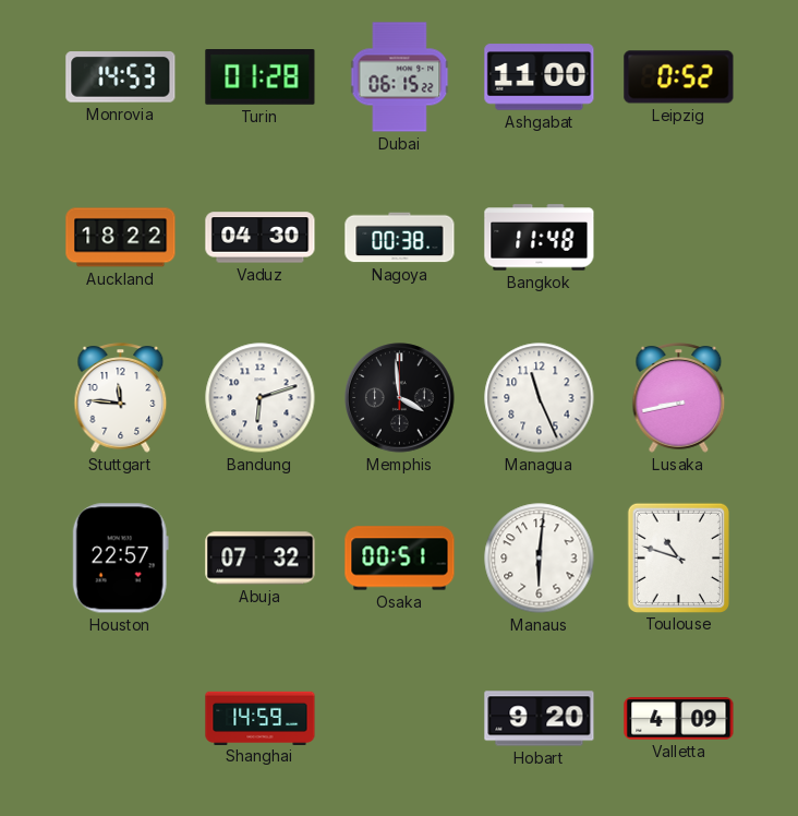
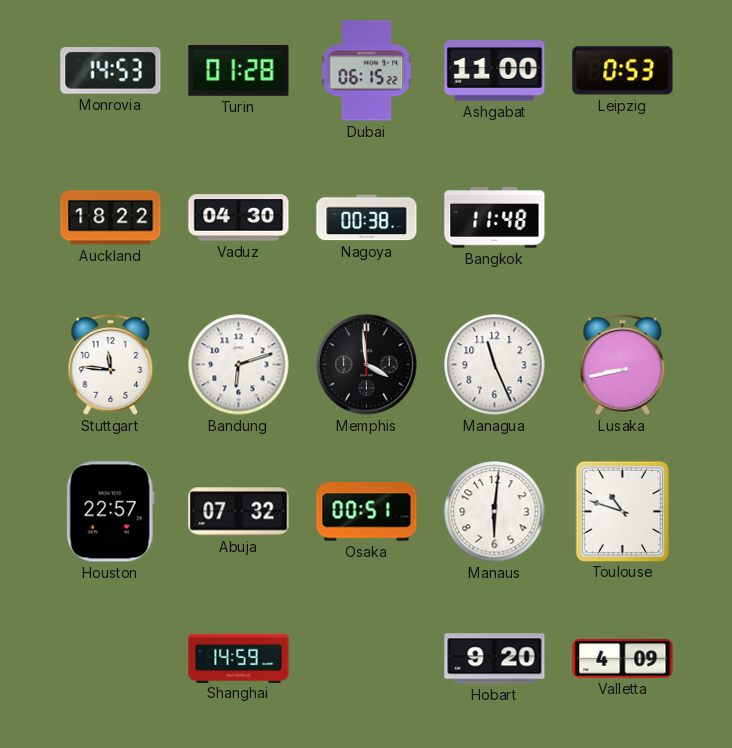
Leipzig: 0:52 -> 0:53 (623, 71)
